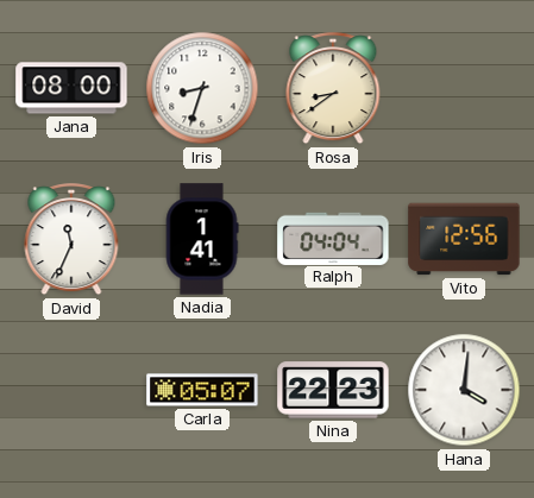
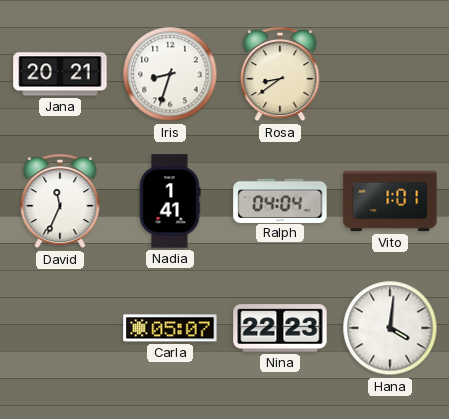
Jana: 08:00 -> 20:21 (60, 74)
Vito: 12:56 -> 1:01 (390, 201)
